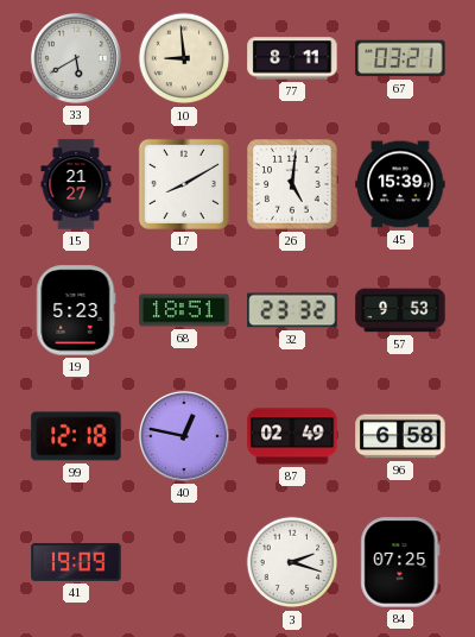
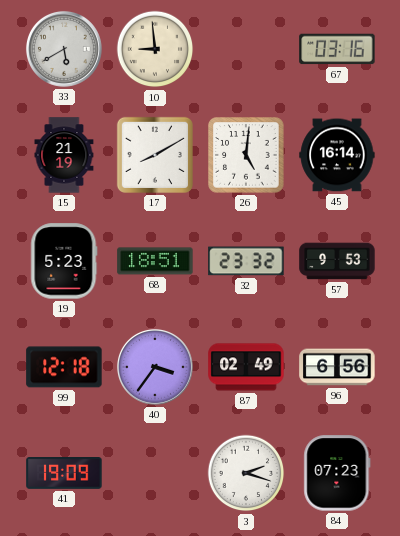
77: 8:11 -> none (292, 58)
67: 03:21 -> 03:16 (337, 49)
15: 21:27 -> 21:19 (64, 155)
45: 15:39 -> 16:14 (337, 155)
40: 12:47 -> 3:36 (155, 367)
96: 6:58 -> 6:56 (337, 367)
84: 07:25 -> 07:23 (337, 473)
